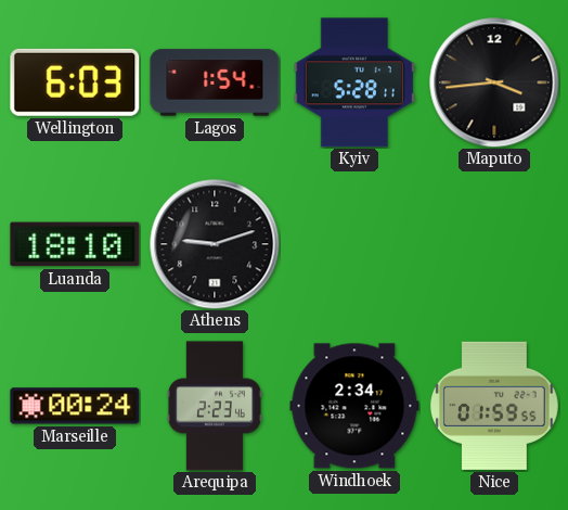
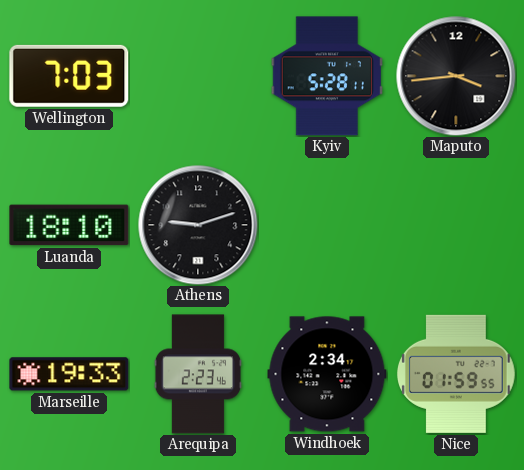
Wellington: 6:03 -> 7:03 (69, 76)
Lagos: 1:54 -> none (215, 82)
Marseille: 00:24 -> 19:33 (69, 374)
